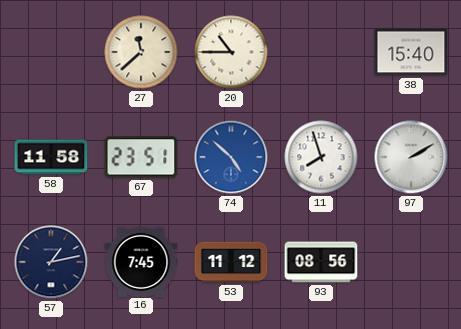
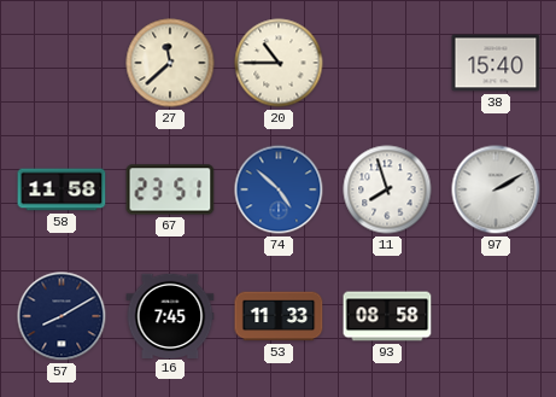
57: 1:13 -> 8:10 (62, 316)
53: 11:12 -> 11:33 (279, 316)
93: 08:56 -> 08:58 (387, 316)
